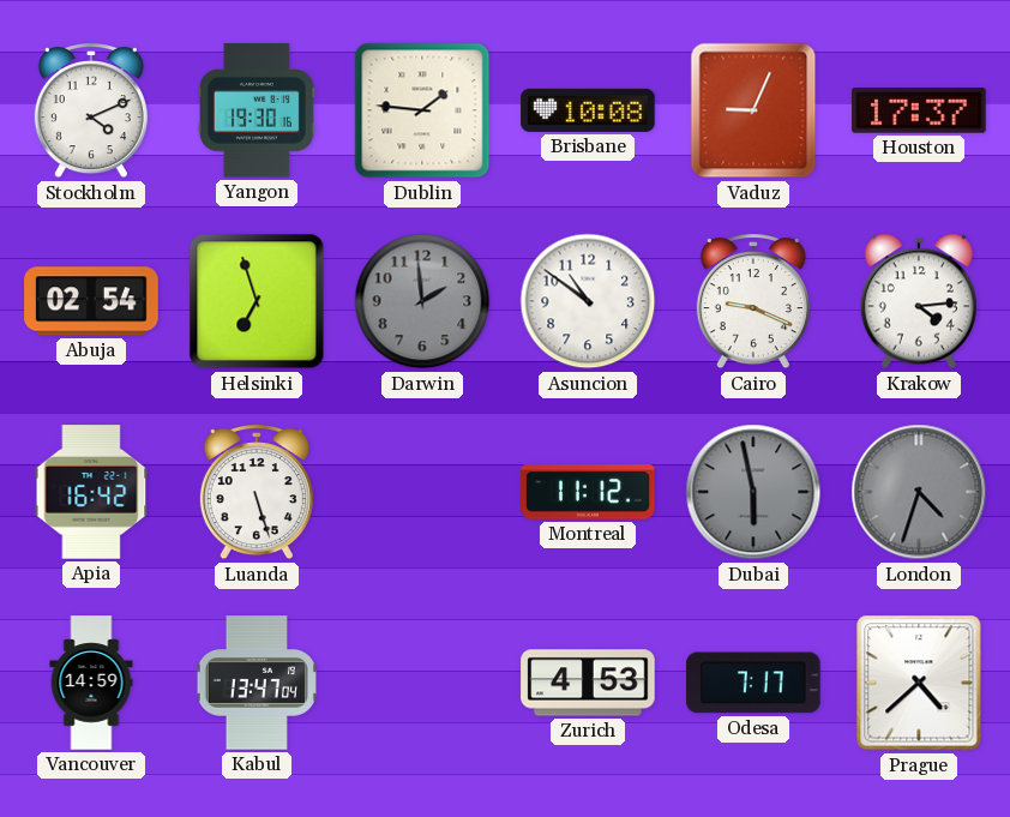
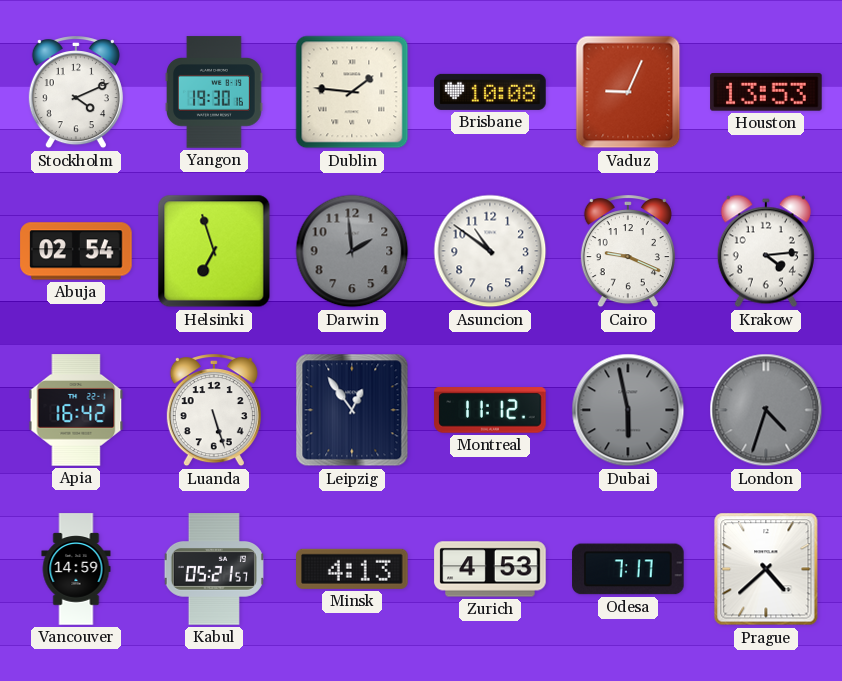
Houston: 17:37 -> 13:53 (766, 92)
Leipzig: none -> 12:54 (352, 410)
Kabul: 13:47 -> 05:21 (214, 569)
Minsk: none -> 4:13 (352, 569)
